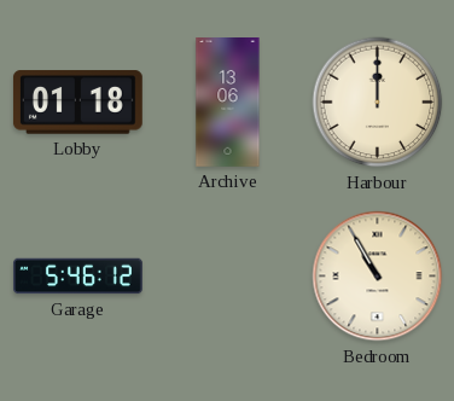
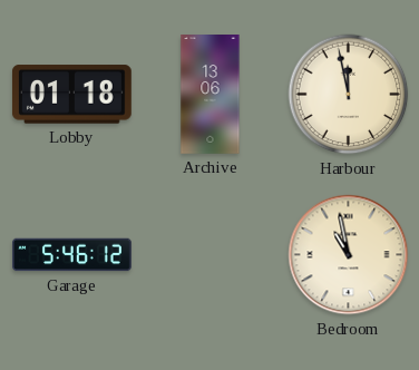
Harbour: 12:00 -> 11:58 (349, 95)
Bedroom: 10:55 -> 10:58 (349, 255)
